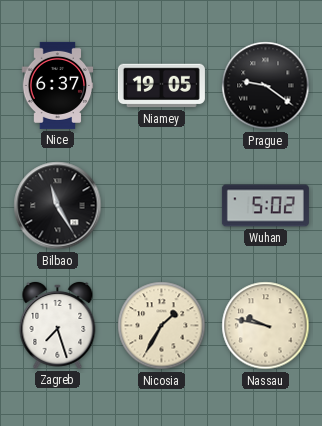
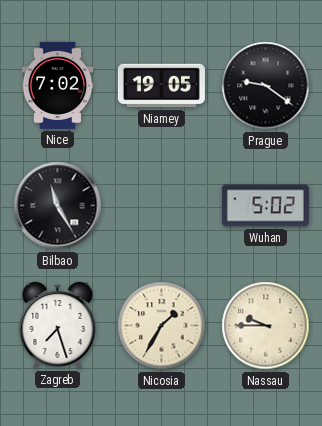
Nice: 6:37 -> 7:02 (58, 85)
Nassau: 9:47 -> 9:45 (266, 326)
